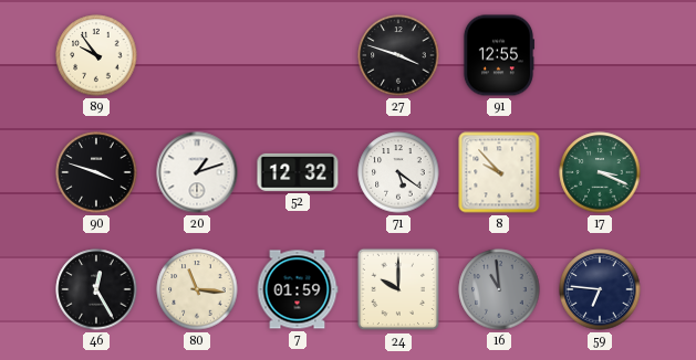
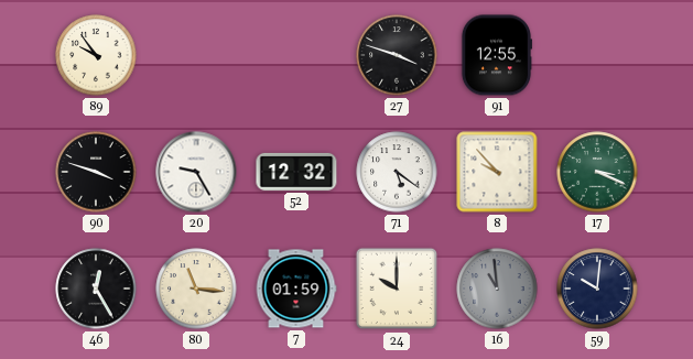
20: 1:12 -> 9:25 (196, 172)
59: 6:46 -> 10:01 (597, 289)
